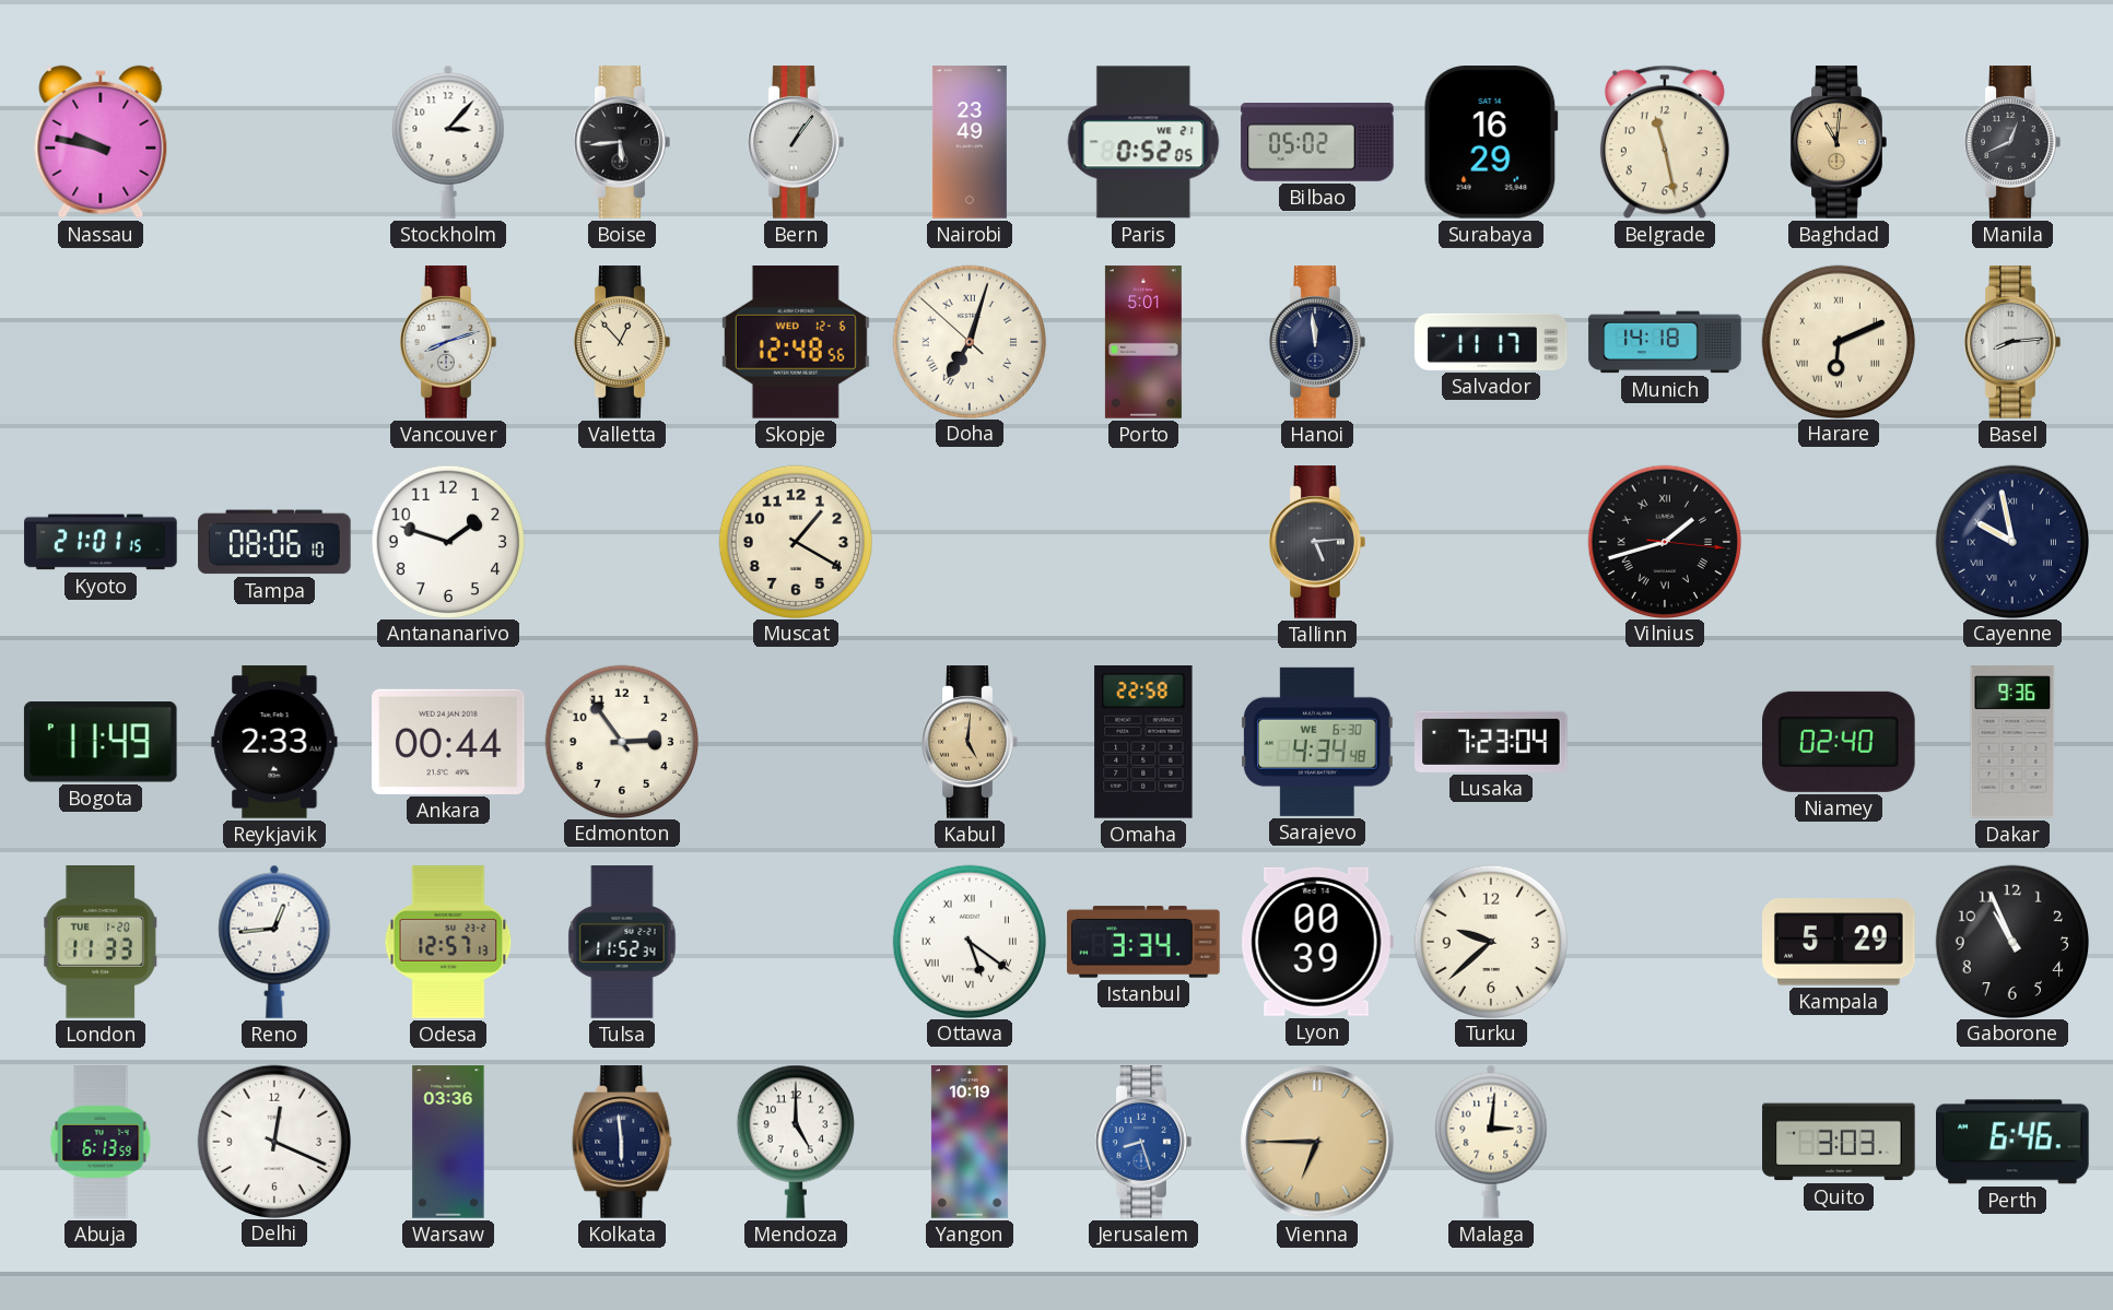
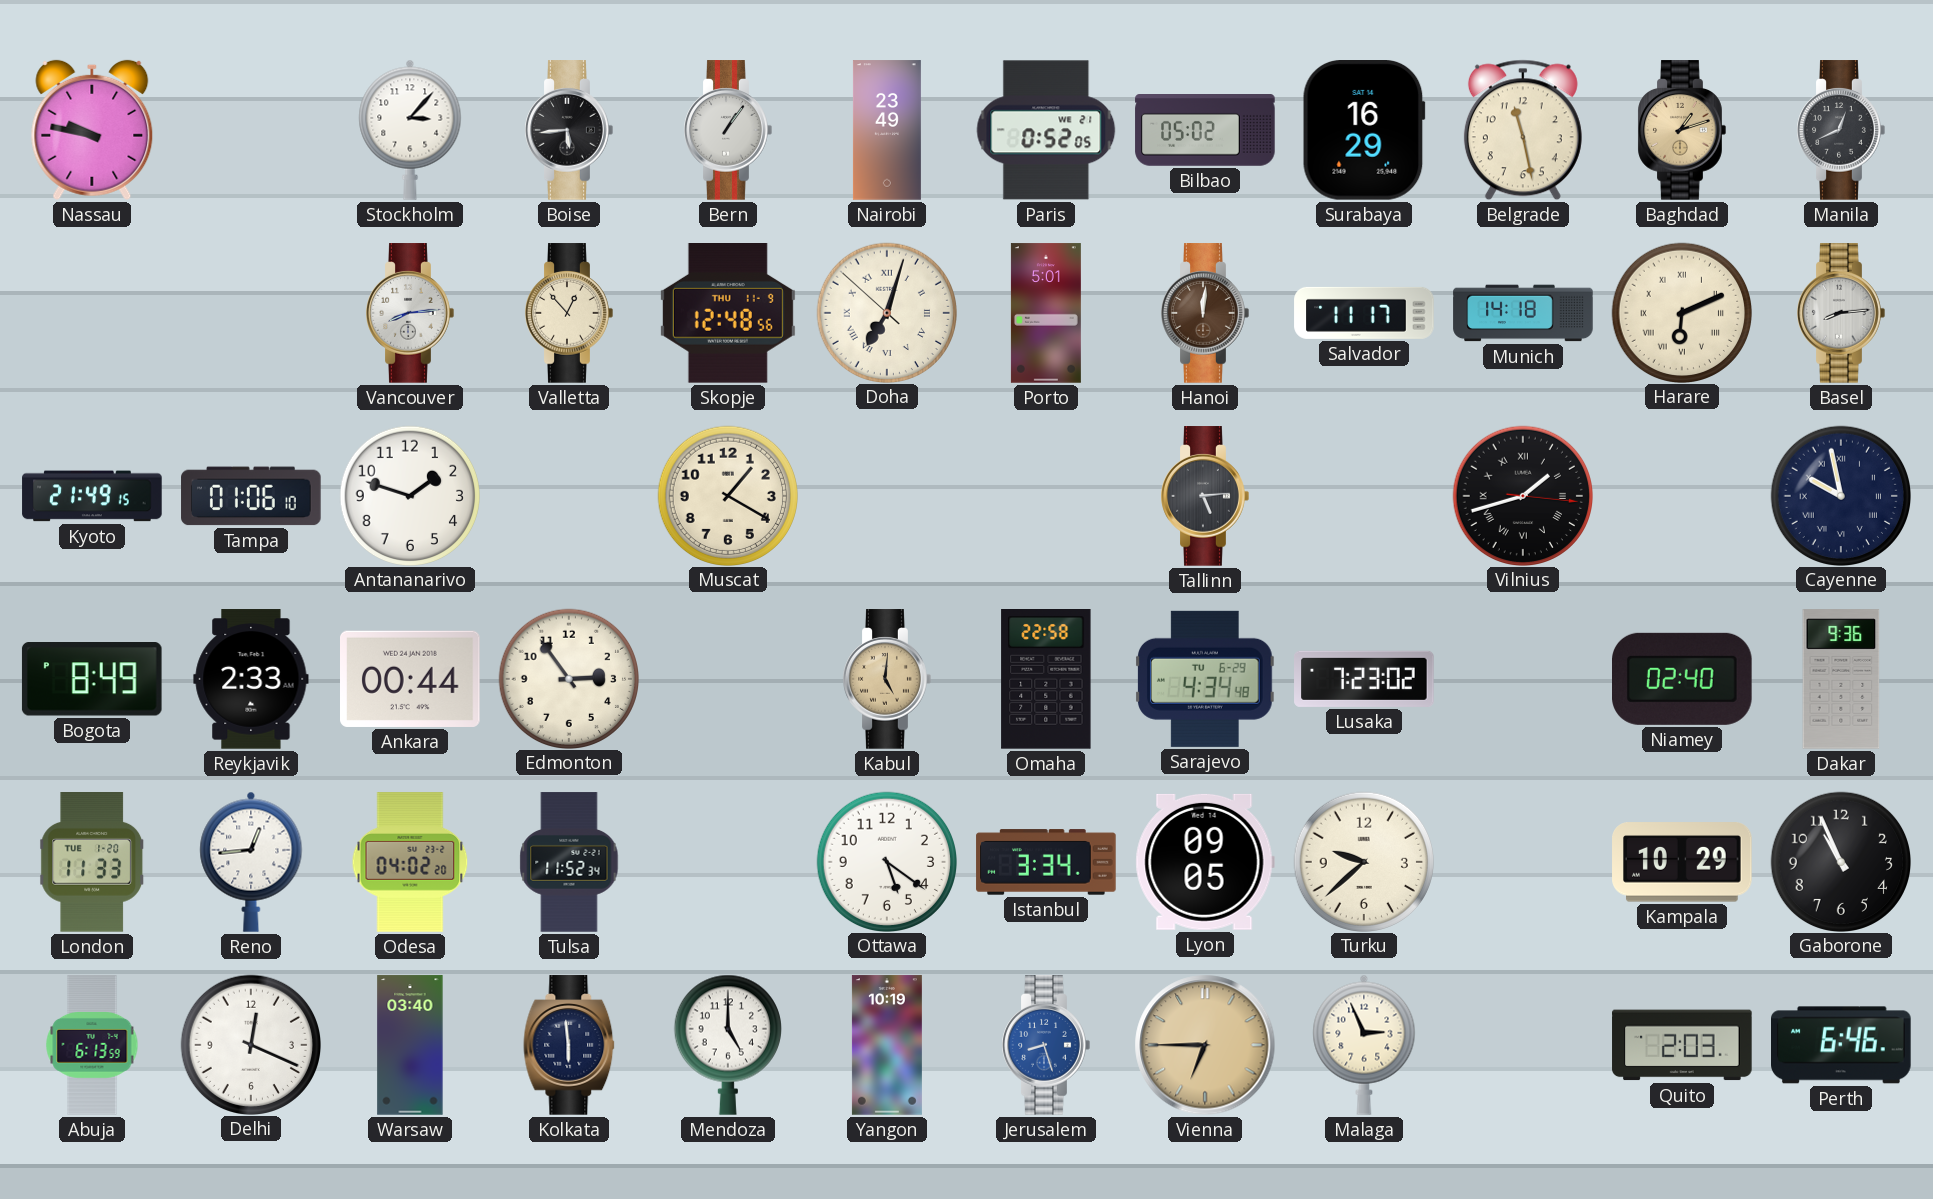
Baghdad: 11:01 -> 1:12 (1682, 130)
Vancouver: 8:12 -> 8:14 (410, 313)
Skopje date: WED 12-6 -> THU 11-9 (728, 314)
Hanoi: 11:59 -> 12:01 (1205, 313)
Hanoi dial: navy -> brown (1205, 313)
Kyoto: 21:01 -> 21:49 (92, 496)
Tampa: 08:06 -> 01:06 (251, 496)
Bogota: 11:49 -> 8:49 (92, 680)
Sarajevo date: WE 6-30 -> TU 6-29 (1206, 679)
Lusaka: 7:23:04 -> 7:23:02 (1364, 679)
Odesa: 12:57 -> 04:02 (410, 862)
Ottawa numerals: Roman -> Arabic (886, 861)
Lyon: 00:39 -> 09:05 (1205, 862)
Kampala: 5:29 -> 10:29 (1682, 862)
Warsaw: 03:36 -> 03:40 (410, 1045)
Malaga: 3:01 -> 2:56 (1364, 1045)
Quito: 3:03 -> 2:03 (1682, 1045)
